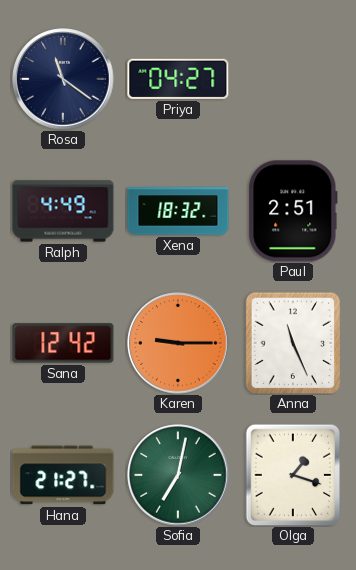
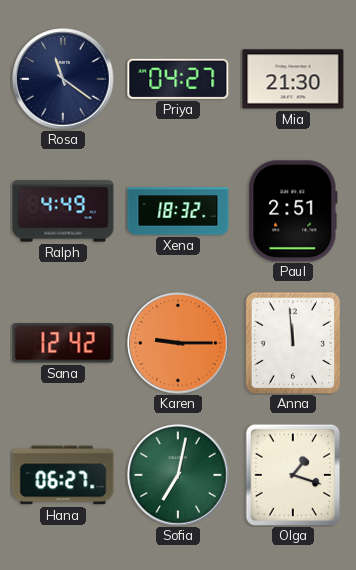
Mia: none -> 21:30 (293, 79)
Anna: 11:26 -> 11:59 (293, 343)
Hana: 21:27 -> 06:27 (63, 475)
